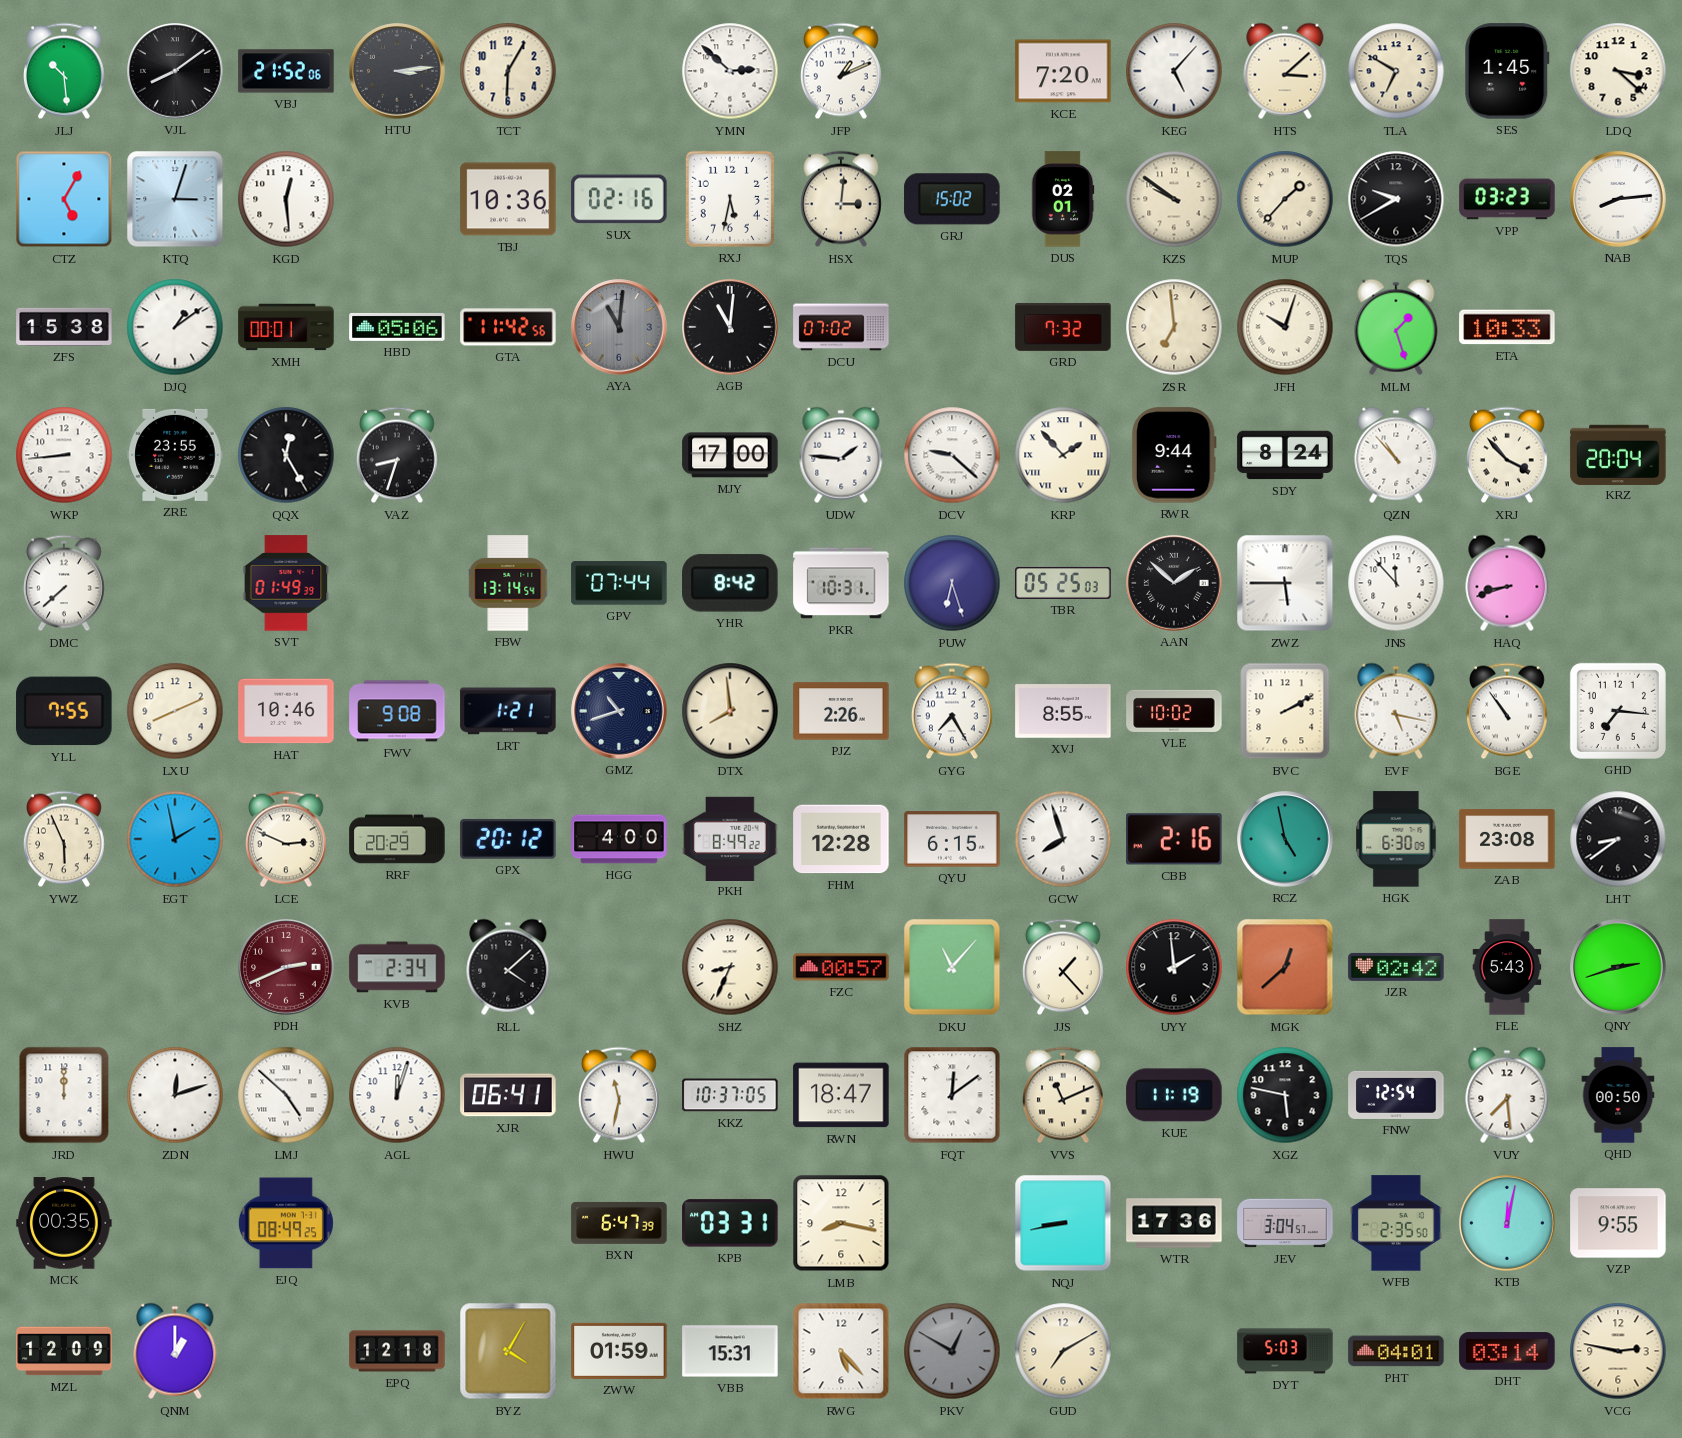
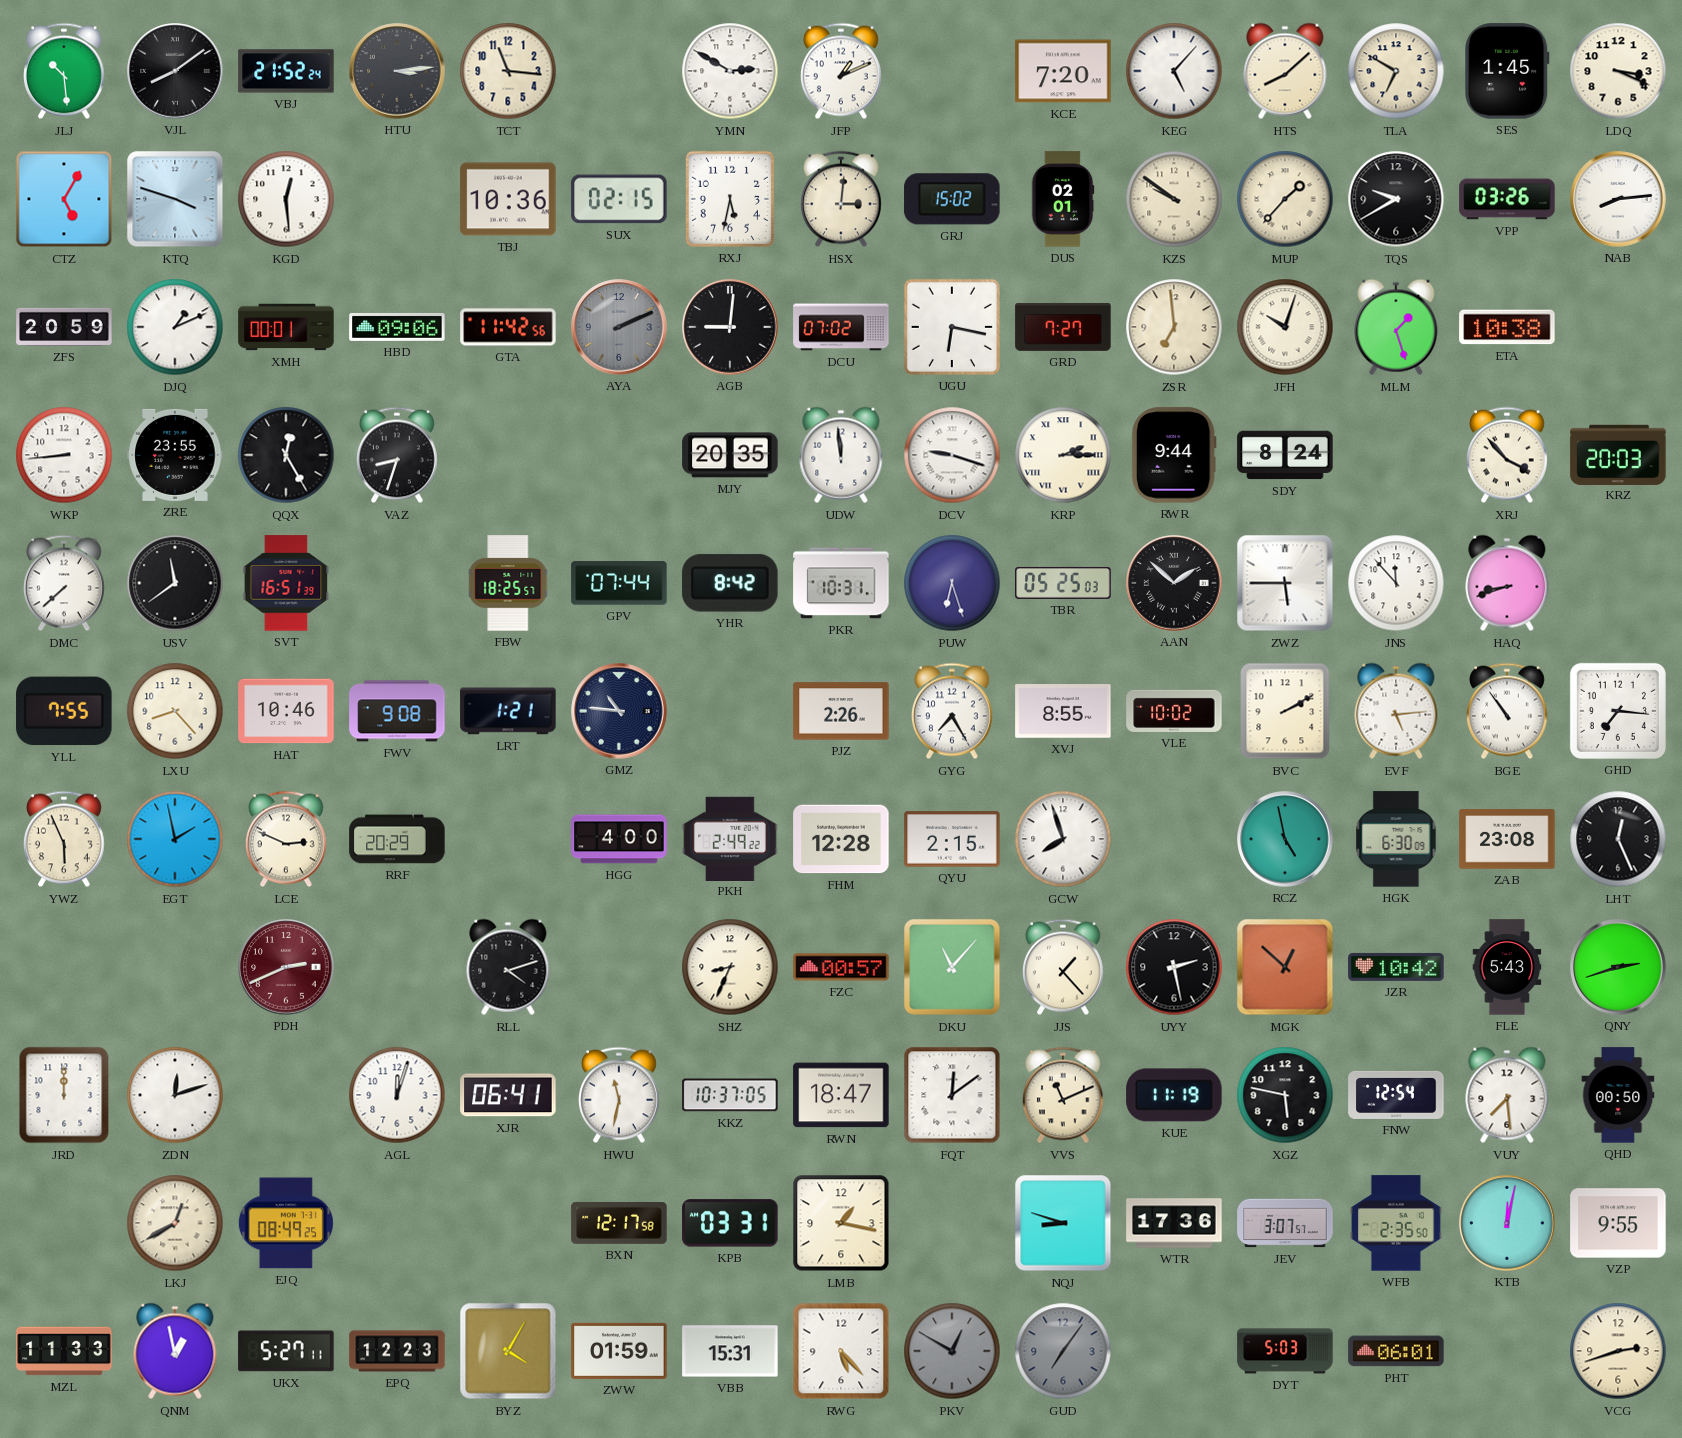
VBJ: 21:52:06 -> 21:52:24 (286, 71)
TCT: 6:05 -> 11:16 (508, 71)
YMN: 2:52 -> 2:50 (730, 71)
HTS: 3:08 -> 8:08 (1285, 71)
LDQ: 3:22 -> 3:19 (1618, 71)
KTQ: 3:03 -> 3:48 (175, 199)
SUX: 02:16 -> 02:15 (619, 199)
VPP: 03:23 -> 03:26 (1507, 199)
ZFS: 15:38 -> 20:59 (64, 327)
DJQ: 1:09 -> 1:11 (175, 327)
HBD: 05:06 -> 09:06 (397, 327)
AYA: 11:01 -> 2:11 (619, 327)
AGB: 11:01 -> 9:01 (730, 327)
UGU: none -> 6:17 (952, 327)
GRD: 7:32 -> 7:27 (1063, 327)
ETA: 10:33 -> 10:38 (1507, 327)
MJY: 17:00 -> 20:35 (730, 455)
UDW: 1:46 -> 11:59 (841, 455)
DCV: 9:22 -> 9:18 (952, 455)
KRP: 1:53 -> 2:15 (1063, 455)
QZN: 10:53 -> none (1396, 455)
KRZ: 20:04 -> 20:03 (1618, 454)
USV: none -> 11:39 (175, 583)
SVT: 01:49 -> 16:51 (286, 583)
FBW: 13:14 -> 18:25 (509, 583)
LXU: 8:11 -> 8:23 (175, 711)
GMZ: 10:42 -> 10:46 (619, 711)
DTX: 7:59 -> none (730, 711)
EVF: 5:17 -> 5:14 (1396, 711)
GPX: 20:12 -> none (508, 839)
PKH: 8:49 -> 2:49 (730, 838)
QYU: 6:15 -> 2:15 (952, 839)
CBB: 2:16 -> none (1174, 839)
LHT: 8:39 -> 12:26 (1618, 839)
KVB: 2:34 -> none (397, 967)
RLL: 4:08 -> 4:12 (508, 967)
UYY: 1:59 -> 2:28 (1174, 967)
MGK: 12:38 -> 12:52 (1285, 967)
JZR: 02:42 -> 10:42 (1396, 967)
LMJ: 4:52 -> none (286, 1095)
MCK: 00:35 -> none (64, 1223)
LKJ: none -> 12:40 (175, 1223)
BXN: 6:47 -> 12:17 (619, 1223)
LMB: 8:17 -> 1:17 (841, 1223)
NQJ: 8:43 -> 8:48 (1063, 1223)
JEV: 3:04 -> 3:07 (1285, 1223)
MZL: 12:09 -> 11:33 (64, 1351)
QNM: 1:00 -> 12:58 (175, 1351)
UKX: none -> 5:27 (286, 1351)
EPQ: 12:18 -> 12:23 (397, 1351)
GUD: 7:10 -> 7:06 (1063, 1351)
GUD dial: cream -> grey (1063, 1351)
PHT: 04:01 -> 06:01 (1396, 1351)
DHT: 03:14 -> none (1507, 1351)
VCG: 2:47 -> 2:42 (1618, 1351)
